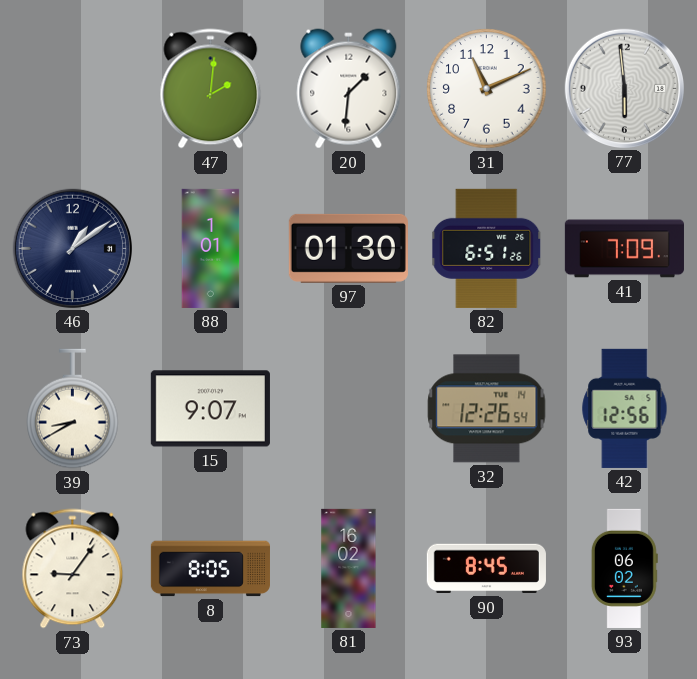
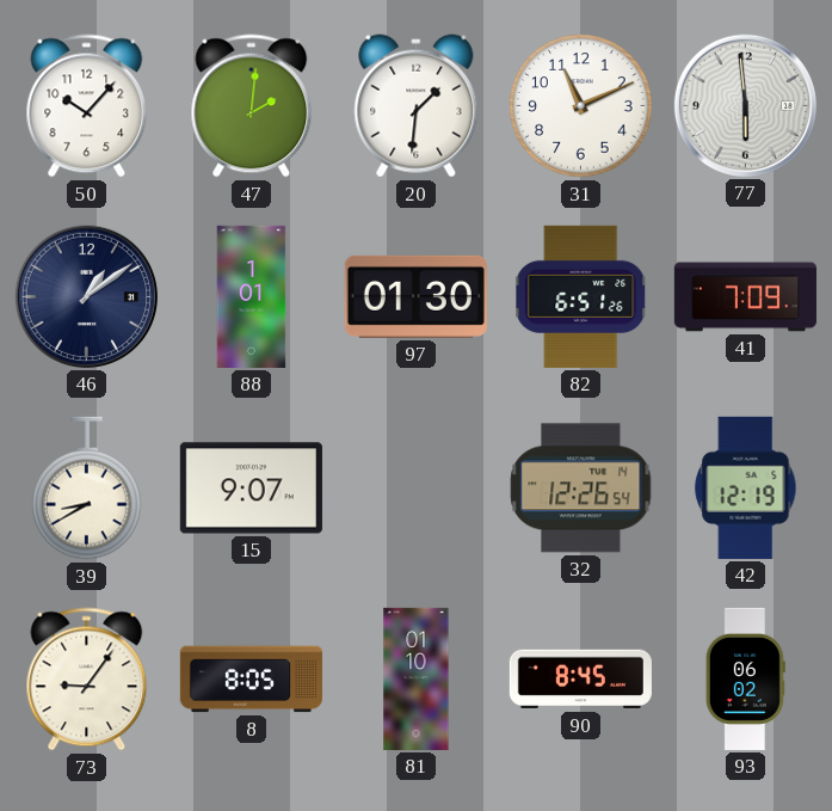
50: none -> 10:07 (87, 106)
42: 12:56 -> 12:19 (746, 487)
81: 16:02 -> 01:10 (417, 678)
